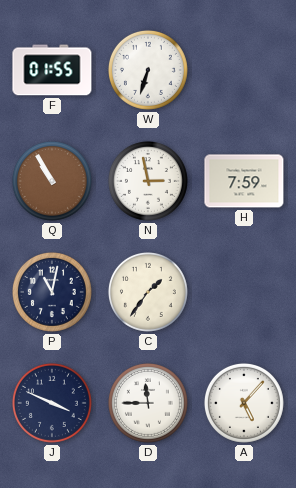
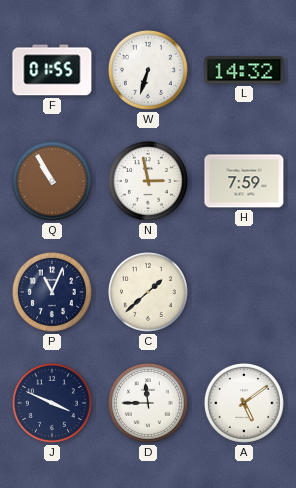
L: none -> 14:32 (244, 70)
P: 11:02 -> 11:04 (52, 292)
C: 1:36 -> 1:38 (148, 292)
A: 5:07 -> 5:09 (244, 403)
